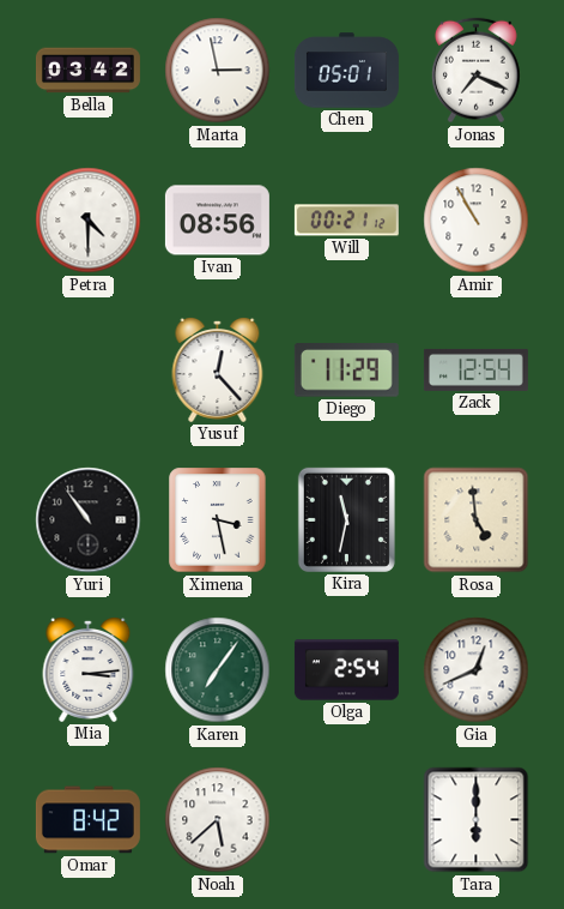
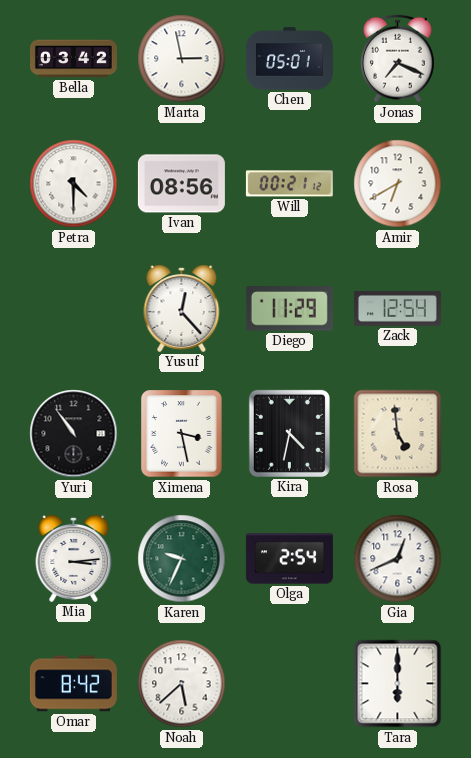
Amir: 10:55 -> 6:40 (398, 184)
Kira: 11:32 -> 4:32 (289, 433)
Karen: 7:06 -> 9:34 (182, 559)
